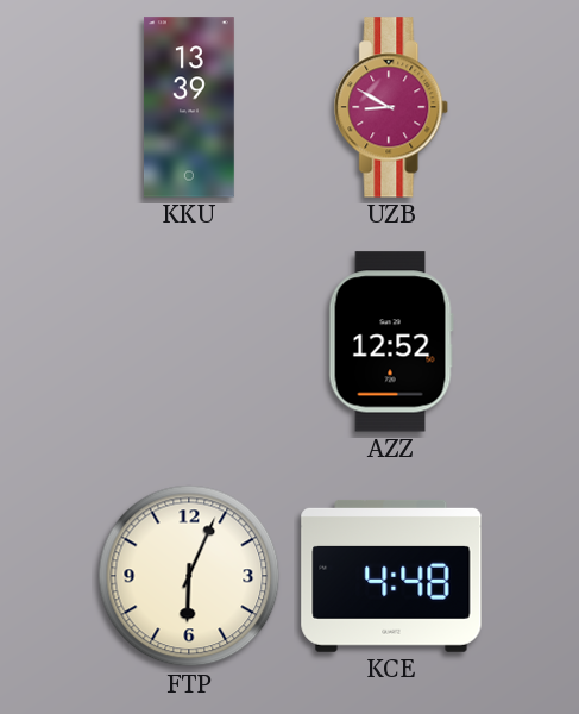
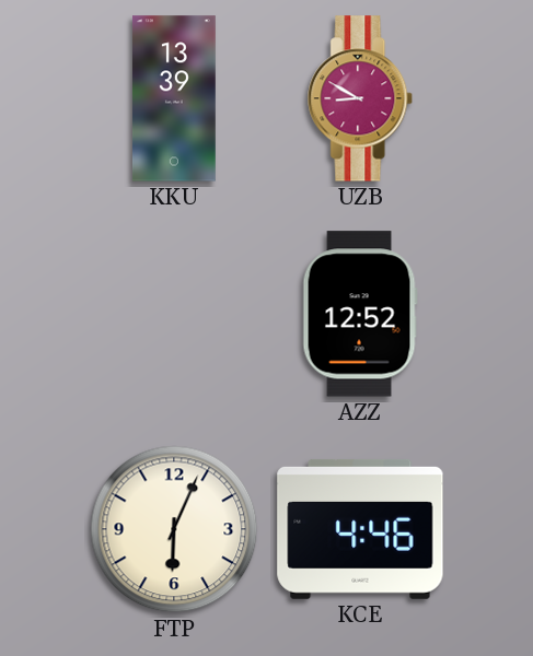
KCE: 4:48 -> 4:46 (360, 529)
